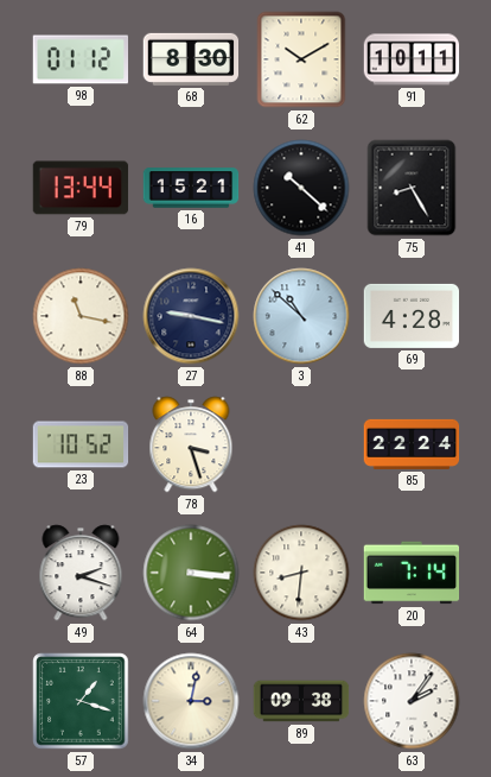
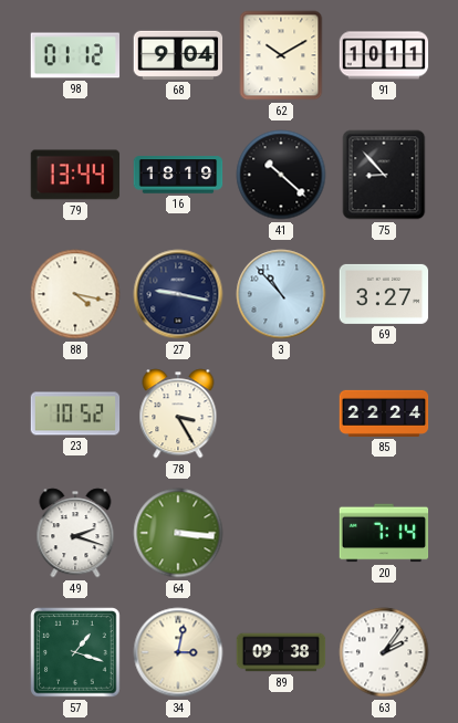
68: 8:30 -> 9:04 (178, 55)
16: 15:21 -> 18:19 (178, 175)
75: 8:25 -> 8:53 (384, 175)
88: 11:17 -> 4:17 (75, 294)
3: 10:52 -> 10:53 (281, 294)
69: 4:28 -> 3:27 (384, 294)
78: 3:27 -> 3:25 (178, 413)
43: 8:31 -> none (301, 573)
